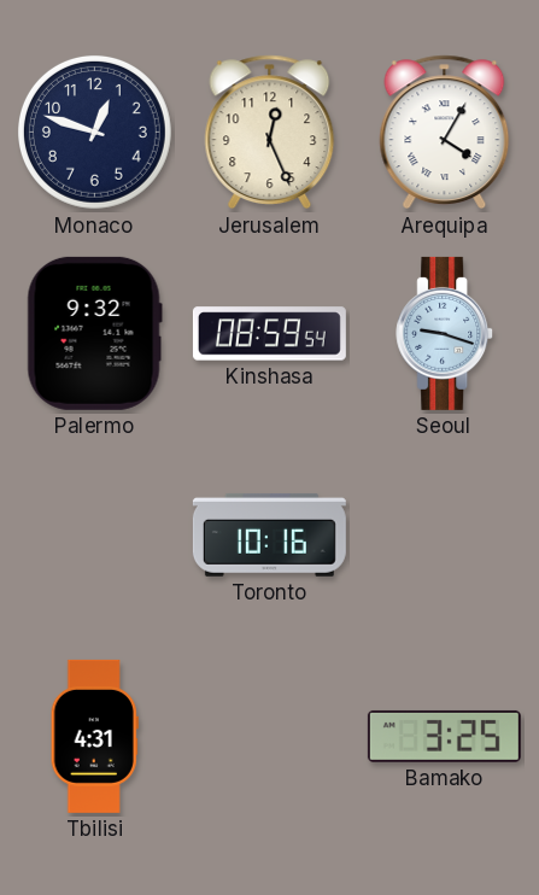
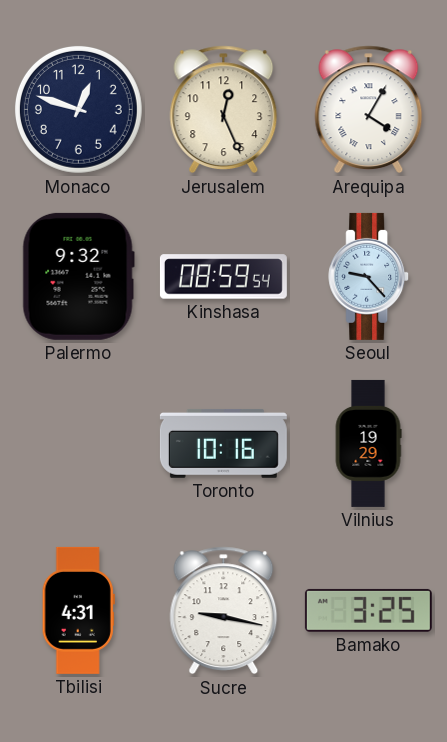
Seoul: 9:18 -> 9:23 (369, 276)
Vilnius: none -> 19:29 (368, 443)
Sucre: none -> 9:17 (224, 611)
